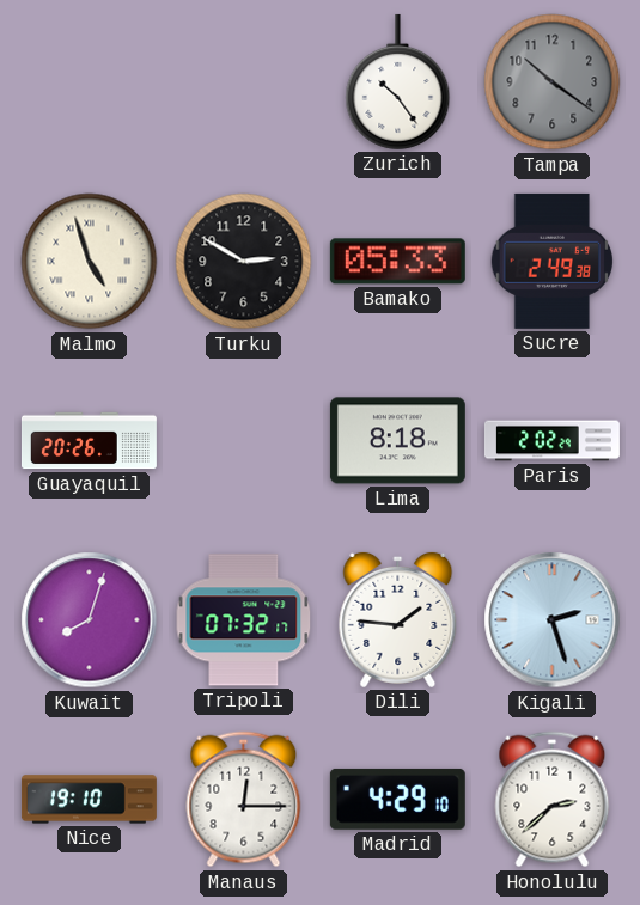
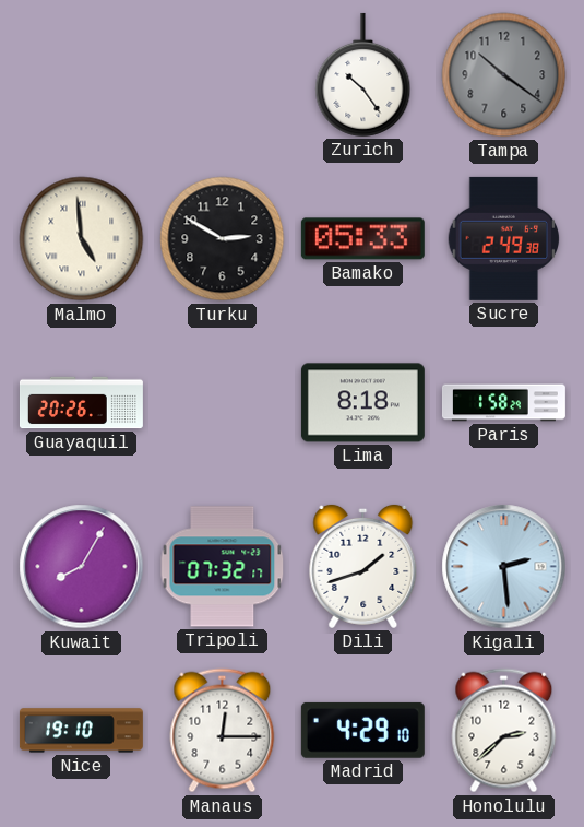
Malmo: 4:57 -> 4:59 (82, 239)
Paris: 2:02 -> 1:58 (503, 403)
Kuwait: 8:03 -> 8:05 (82, 567)
Dili: 1:46 -> 1:42 (363, 566)
Kigali: 2:27 -> 2:29 (504, 567)
